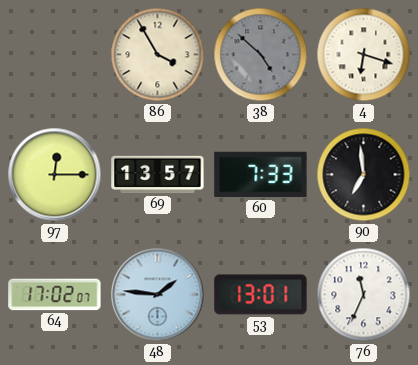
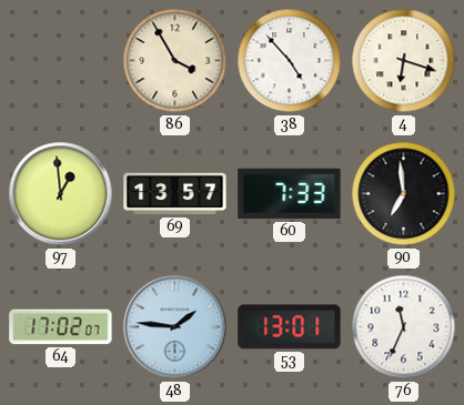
38: 4:52 -> 4:53 (290, 61)
38 dial: grey -> white (290, 61)
97: 12:15 -> 12:59 (61, 194)
